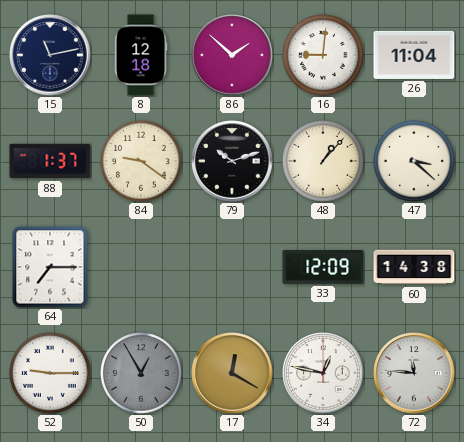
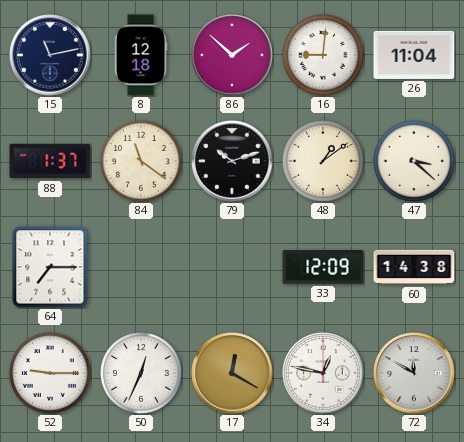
84: 9:21 -> 11:21 (142, 162)
48: 1:07 -> 1:09 (324, 162)
50: 12:55 -> 12:34 (142, 374)
50 dial: grey -> white (142, 374)
72: 11:46 -> 11:50 (414, 373)
